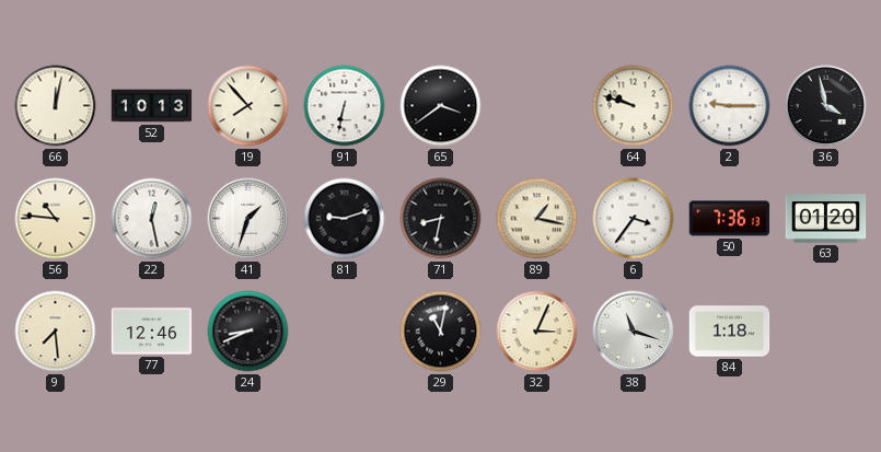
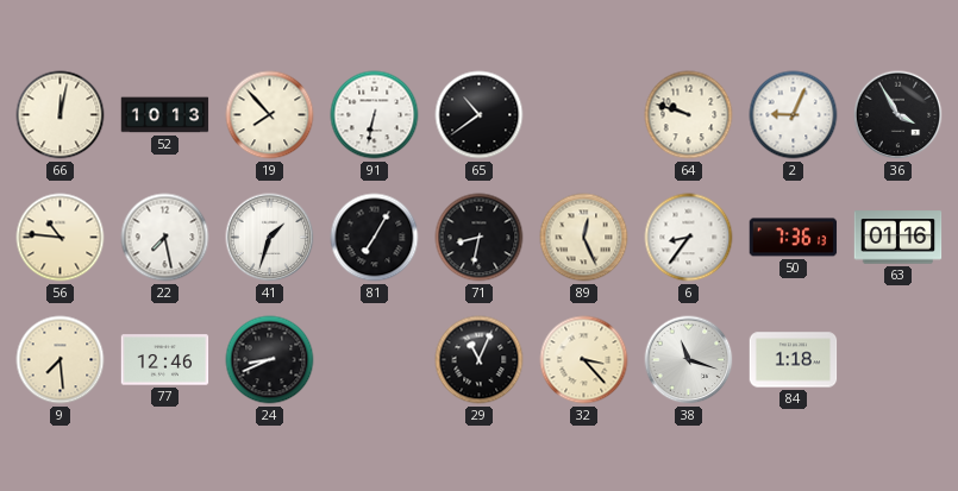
65: 3:39 -> 10:39 (480, 115)
2: 9:15 -> 9:04 (794, 115)
36: 3:58 -> 3:55 (898, 115)
22: 12:28 -> 7:28 (165, 238)
81: 9:12 -> 7:05 (375, 238)
89: 1:17 -> 12:26 (584, 238)
6: 3:36 -> 8:36 (689, 238)
63: 01:20 -> 01:16 (898, 238)
29: 11:02 -> 11:04 (480, 360)
32: 3:04 -> 3:23 (584, 360)
